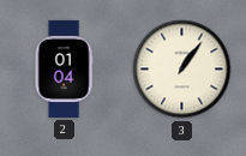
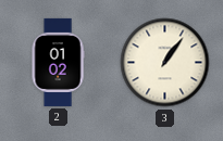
2: 01:04 -> 01:02 (58, 62)
